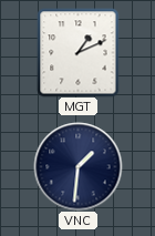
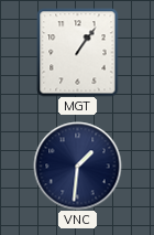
MGT: 1:11 -> 1:06 (78, 52)
